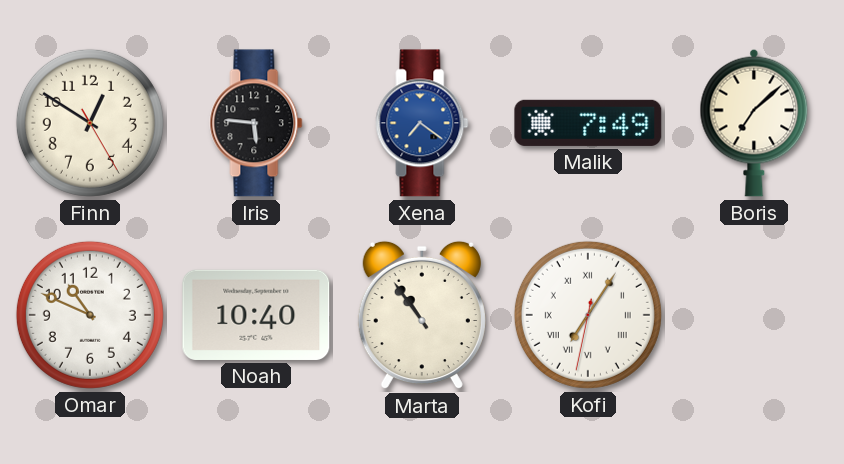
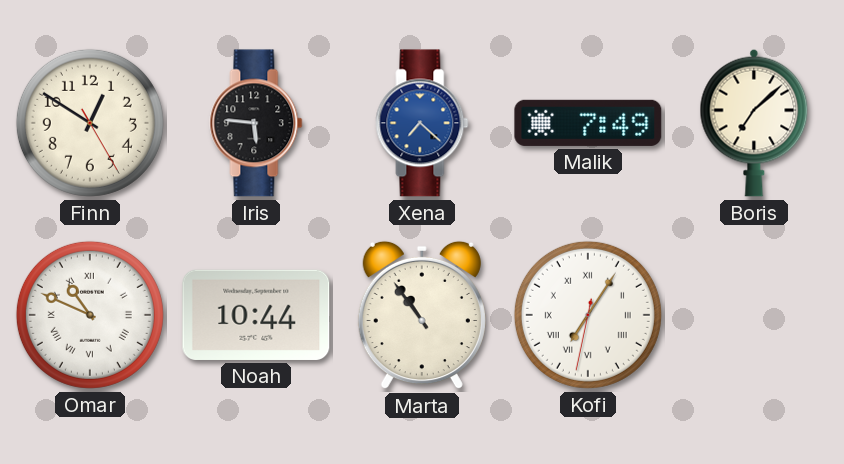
Xena: 7:21 -> 7:22 (422, 123)
Omar numerals: Arabic -> Roman (90, 315)
Noah: 10:40 -> 10:44 (256, 315)
